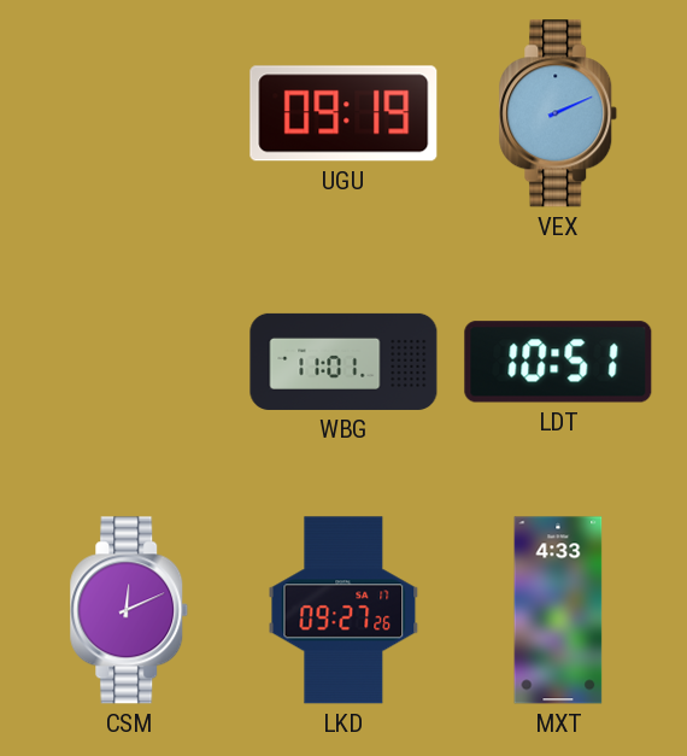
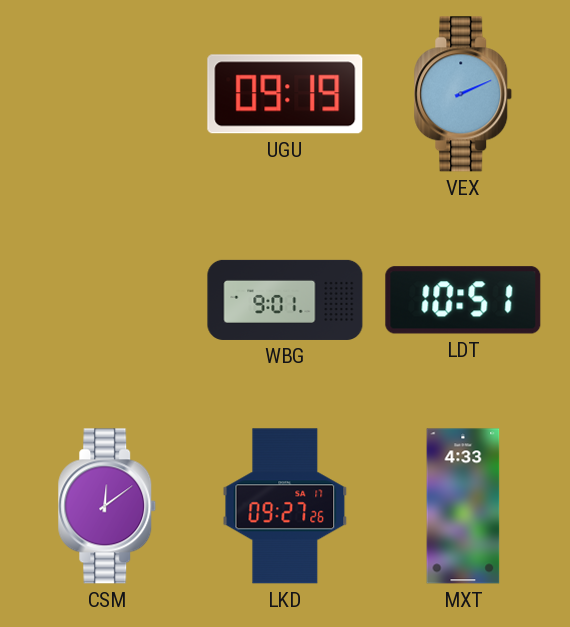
WBG: 11:01 -> 9:01 (285, 300)
CSM: 12:11 -> 12:09 (107, 506)
